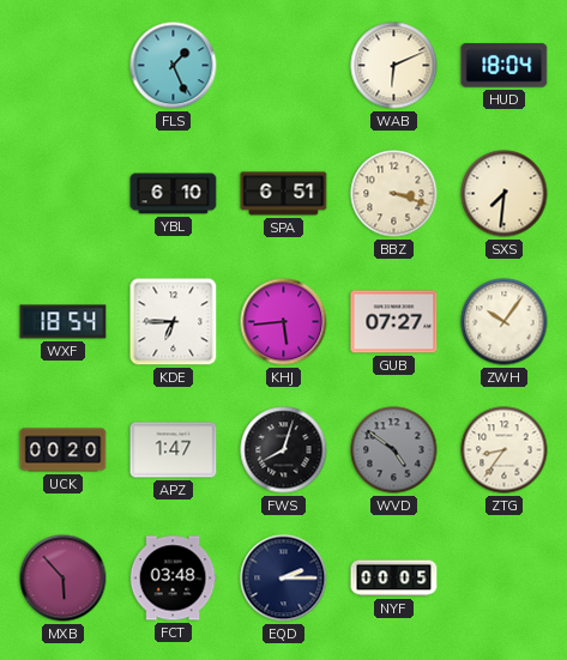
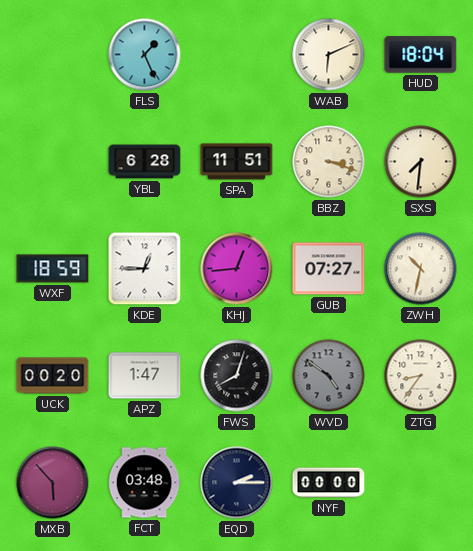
YBL: 6:10 -> 6:28 (145, 162)
SPA: 6:51 -> 11:51 (237, 162)
WXF: 18:54 -> 18:59 (53, 269)
KDE: 6:45 -> 12:45 (145, 269)
KHJ: 5:44 -> 12:44 (237, 269)
ZWH: 10:06 -> 10:32 (421, 269)
NYF: 00:05 -> 00:00 (329, 483)
